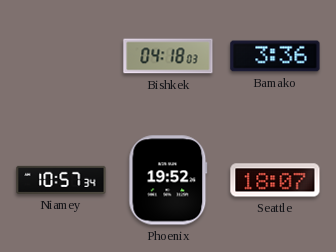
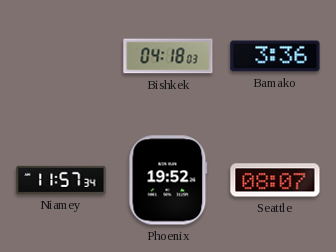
Niamey: 10:57 -> 11:57 (61, 180)
Seattle: 18:07 -> 08:07 (275, 180)
